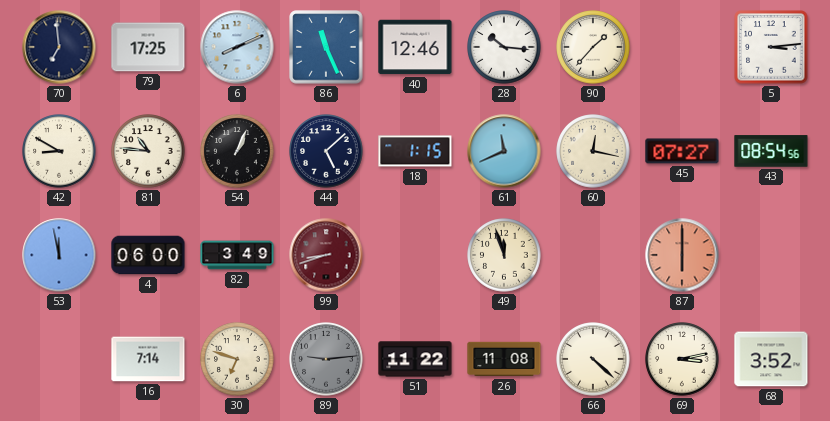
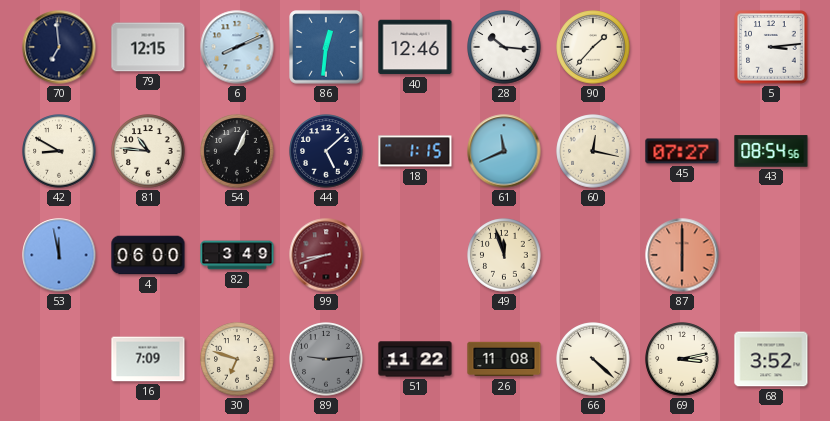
79: 17:25 -> 12:15 (148, 47)
86: 11:26 -> 12:31 (326, 47)
16: 7:14 -> 7:09 (148, 359)
